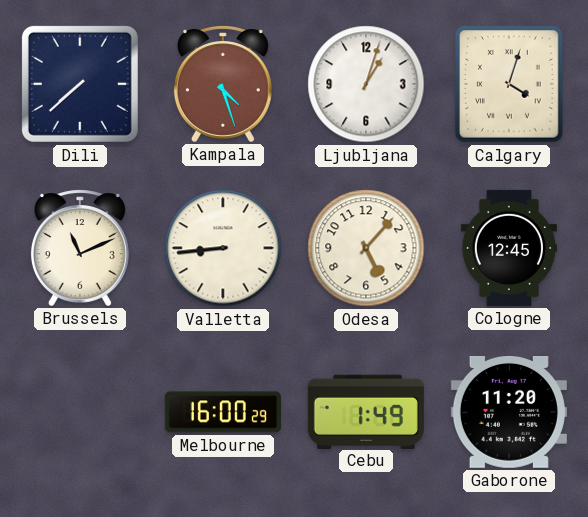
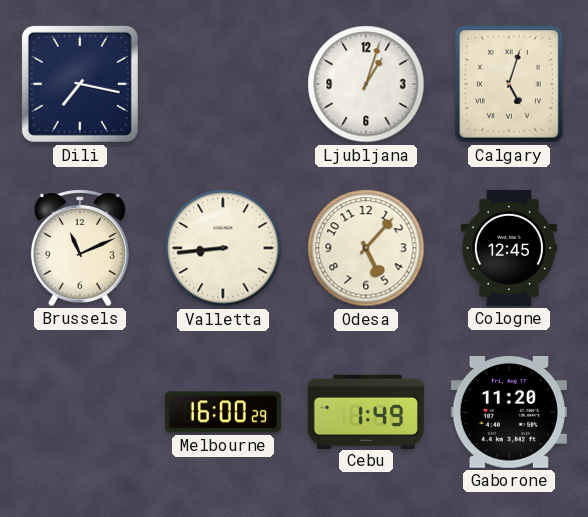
Dili: 7:38 -> 7:17 (80, 84)
Kampala: 4:27 -> none (223, 84)
Calgary: 4:03 -> 5:03 (509, 84)
